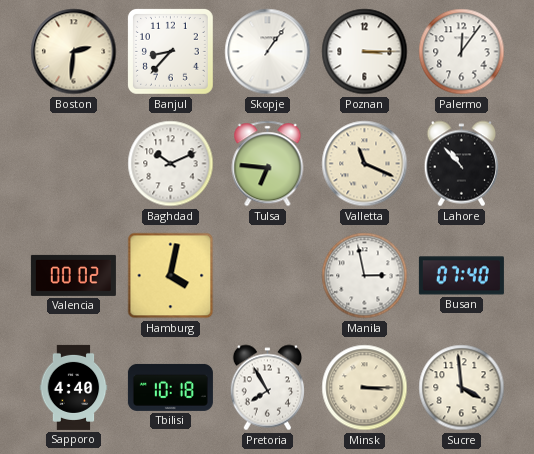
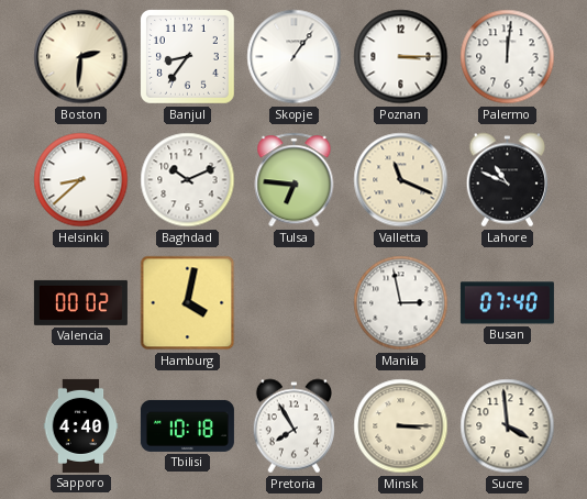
Banjul: 8:37 -> 8:36 (187, 56)
Palermo: 12:06 -> 12:01 (508, 57)
Helsinki: none -> 8:38 (81, 180)
Lahore: 10:53 -> 10:49 (507, 180)
